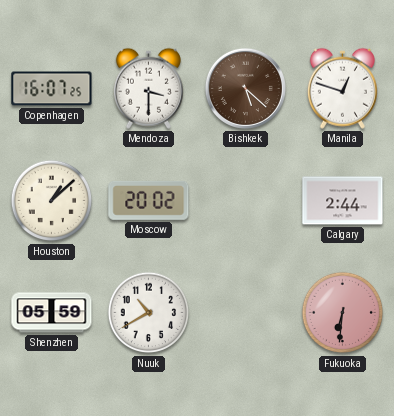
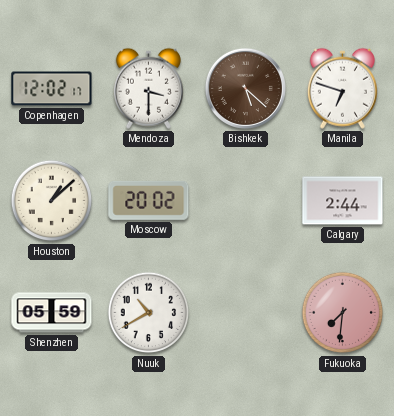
Copenhagen: 16:07 -> 12:02 (52, 89)
Manila: 12:48 -> 6:48 (342, 88)
Fukuoka: 6:31 -> 7:31 (343, 313)
